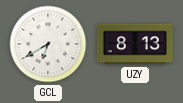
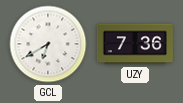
UZY: 8:13 -> 7:36 (135, 44)
